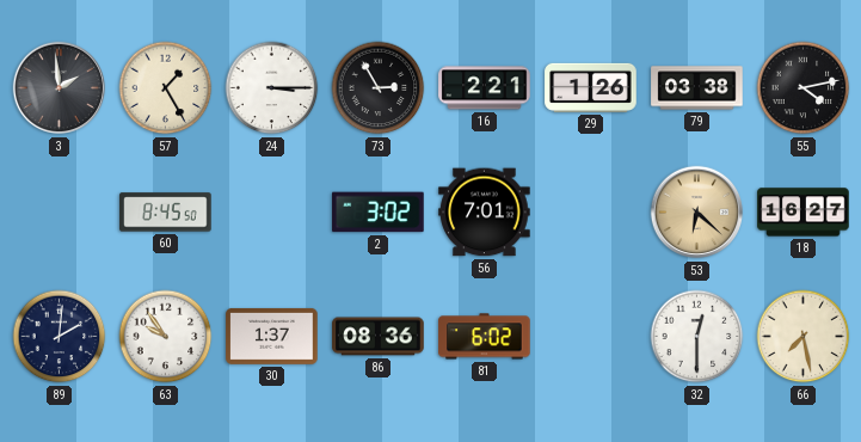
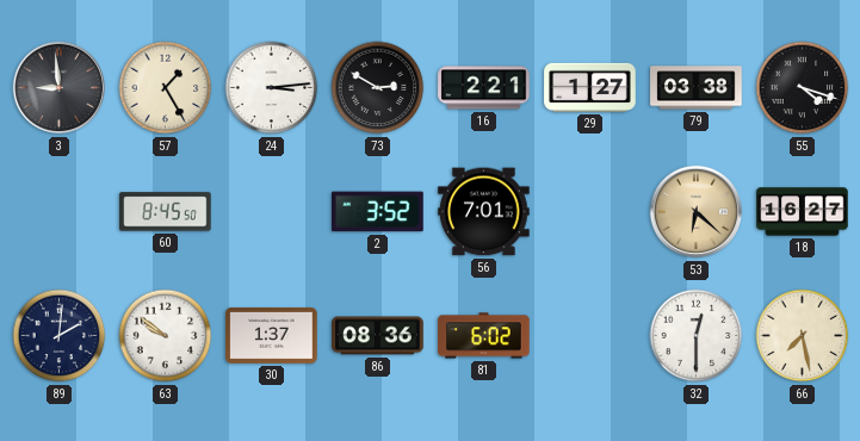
3: 1:59 -> 8:59 (60, 88)
24: 3:15 -> 3:14 (272, 88)
73: 2:55 -> 2:50 (378, 88)
29: 1:26 -> 1:27 (590, 87)
55: 4:13 -> 4:18 (803, 88)
2: 3:02 -> 3:52 (378, 212)
63: 9:54 -> 9:51 (166, 336)
